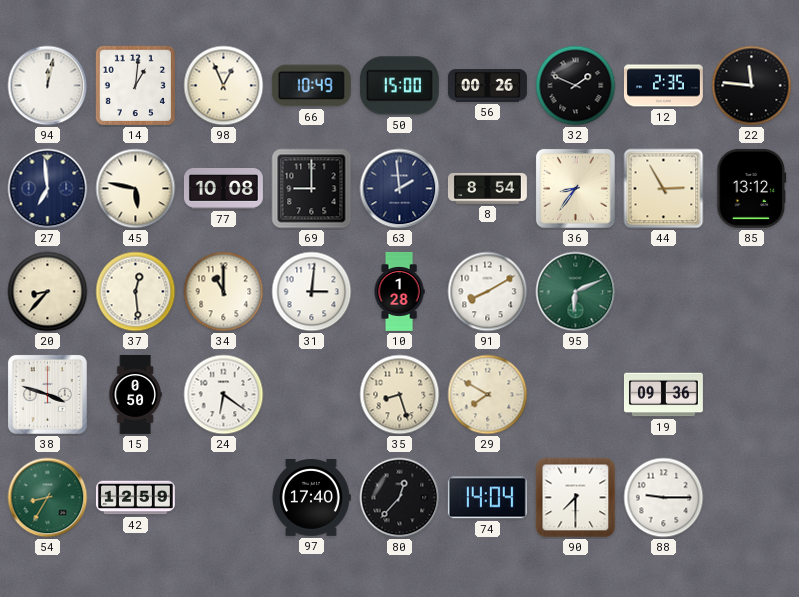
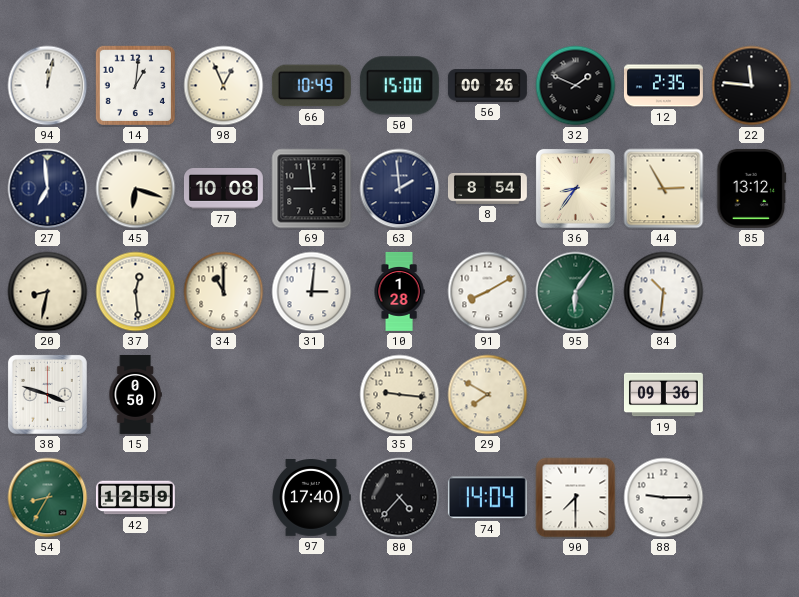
45: 5:47 -> 6:18 (136, 189)
69: 9:00 -> 8:59 (312, 189)
20: 8:37 -> 8:32 (48, 292)
95: 6:11 -> 6:06 (576, 292)
84: none -> 10:31 (664, 292)
24: 6:21 -> none (224, 395)
35: 8:27 -> 9:16 (400, 395)
80: 12:37 -> 4:37 (400, 498)
